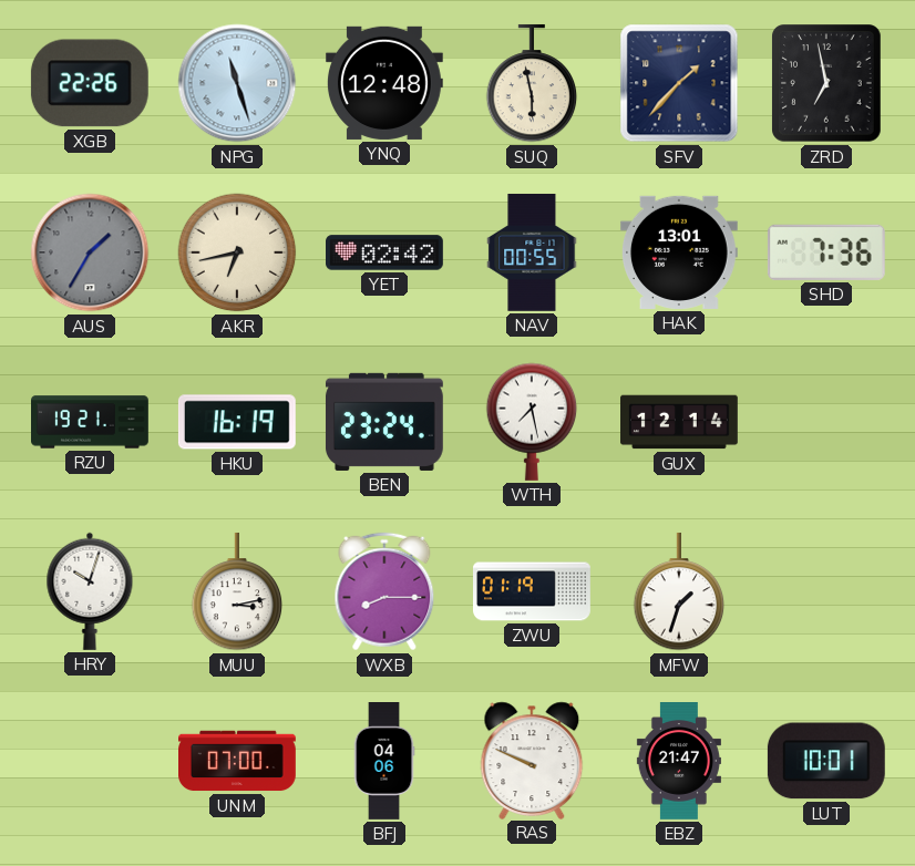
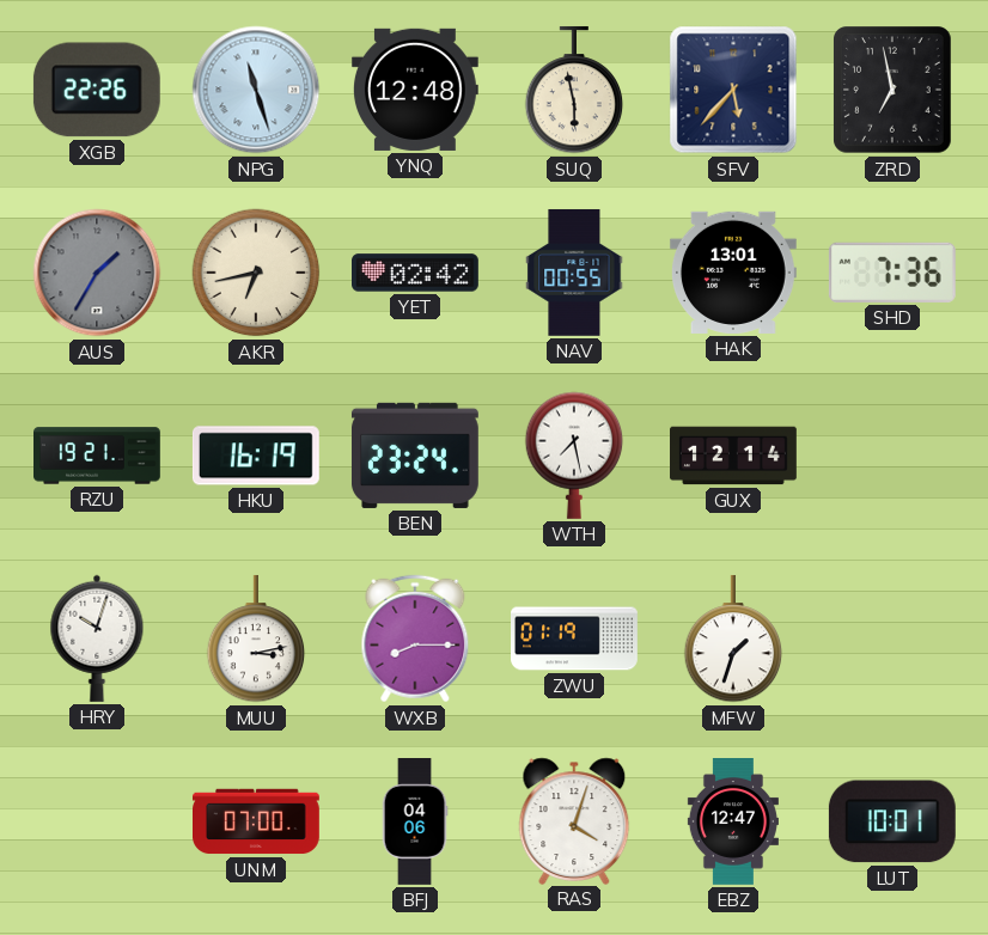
SFV: 1:37 -> 5:37 (733, 90)
RAS: 9:49 -> 4:03 (574, 820)
EBZ: 21:47 -> 12:47 (733, 823)
